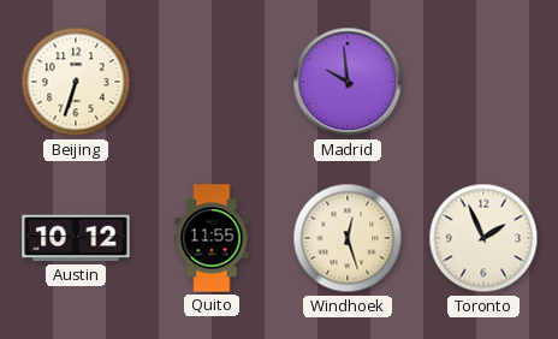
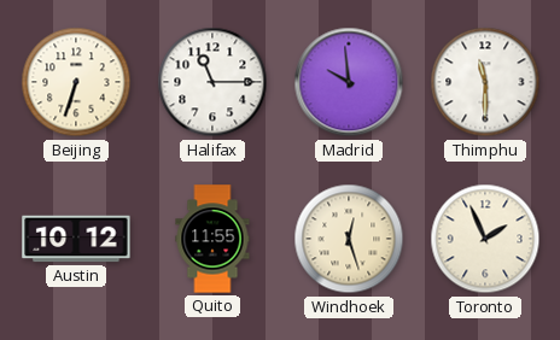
Halifax: none -> 11:15 (212, 82)
Thimphu: none -> 11:30 (485, 82)
